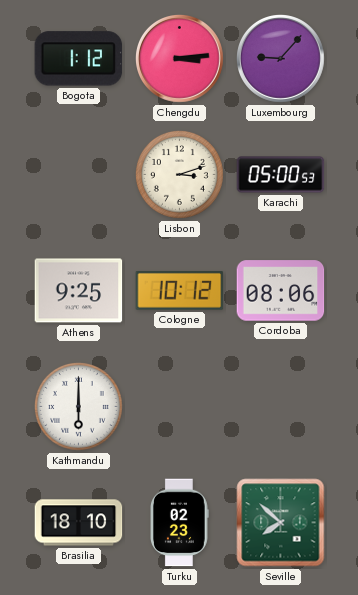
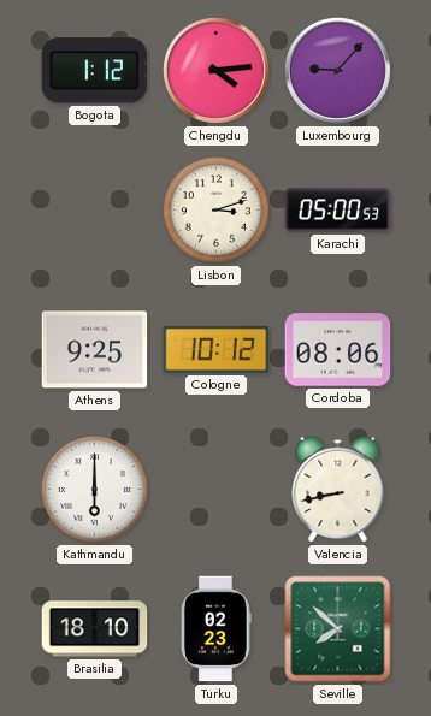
Chengdu: 3:14 -> 4:14 (217, 71)
Valencia: none -> 8:43 (338, 489)
